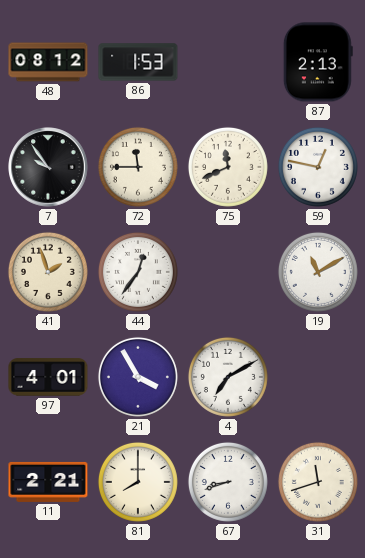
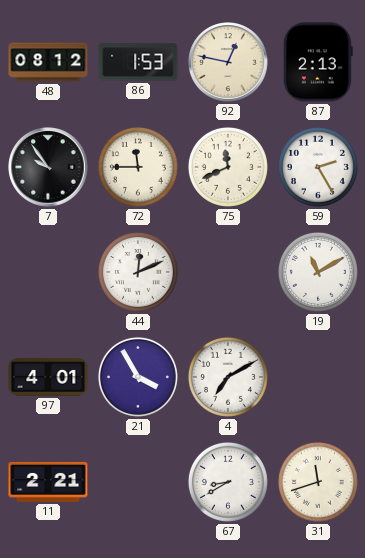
92: none -> 12:47 (228, 62)
59: 12:47 -> 2:25 (318, 167)
41: 1:57 -> none (48, 272)
44: 12:36 -> 12:11 (138, 272)
81: 8:00 -> none (138, 482)
67: 8:42 -> 8:40 (228, 482)
